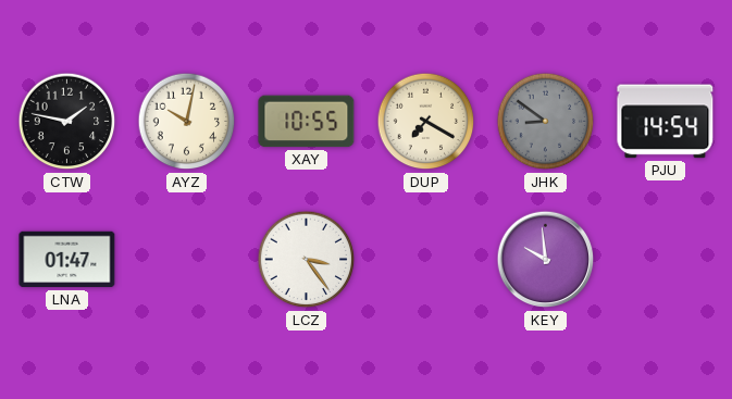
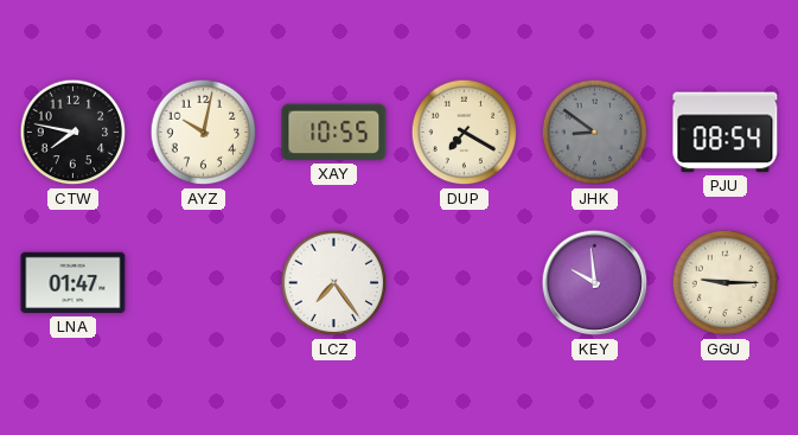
CTW: 1:47 -> 7:47 (74, 133)
PJU: 14:54 -> 08:54 (726, 133)
LCZ: 3:24 -> 7:24 (334, 283)
GGU: none -> 9:15 (726, 283)
